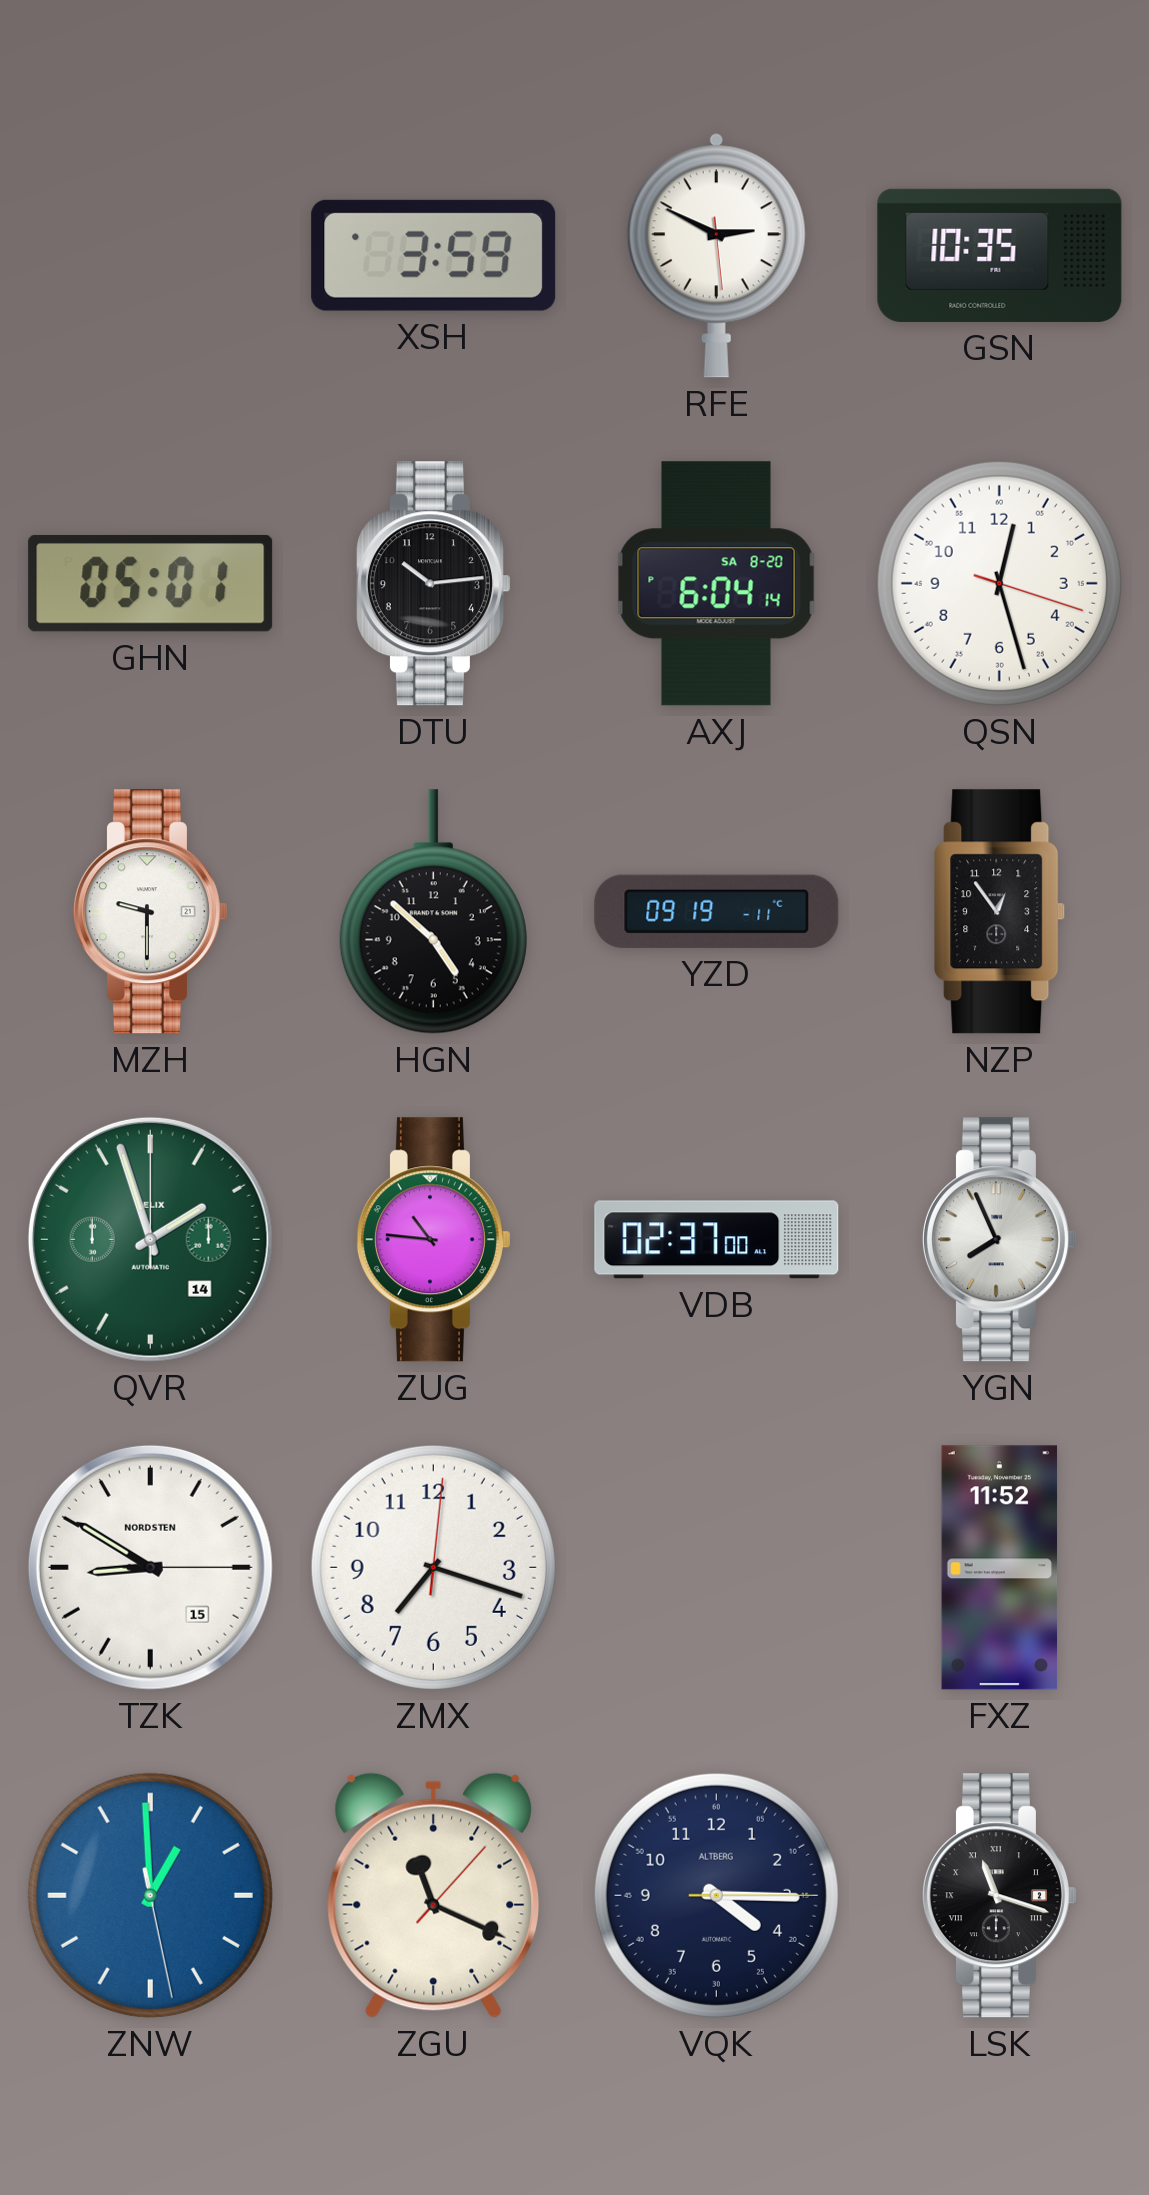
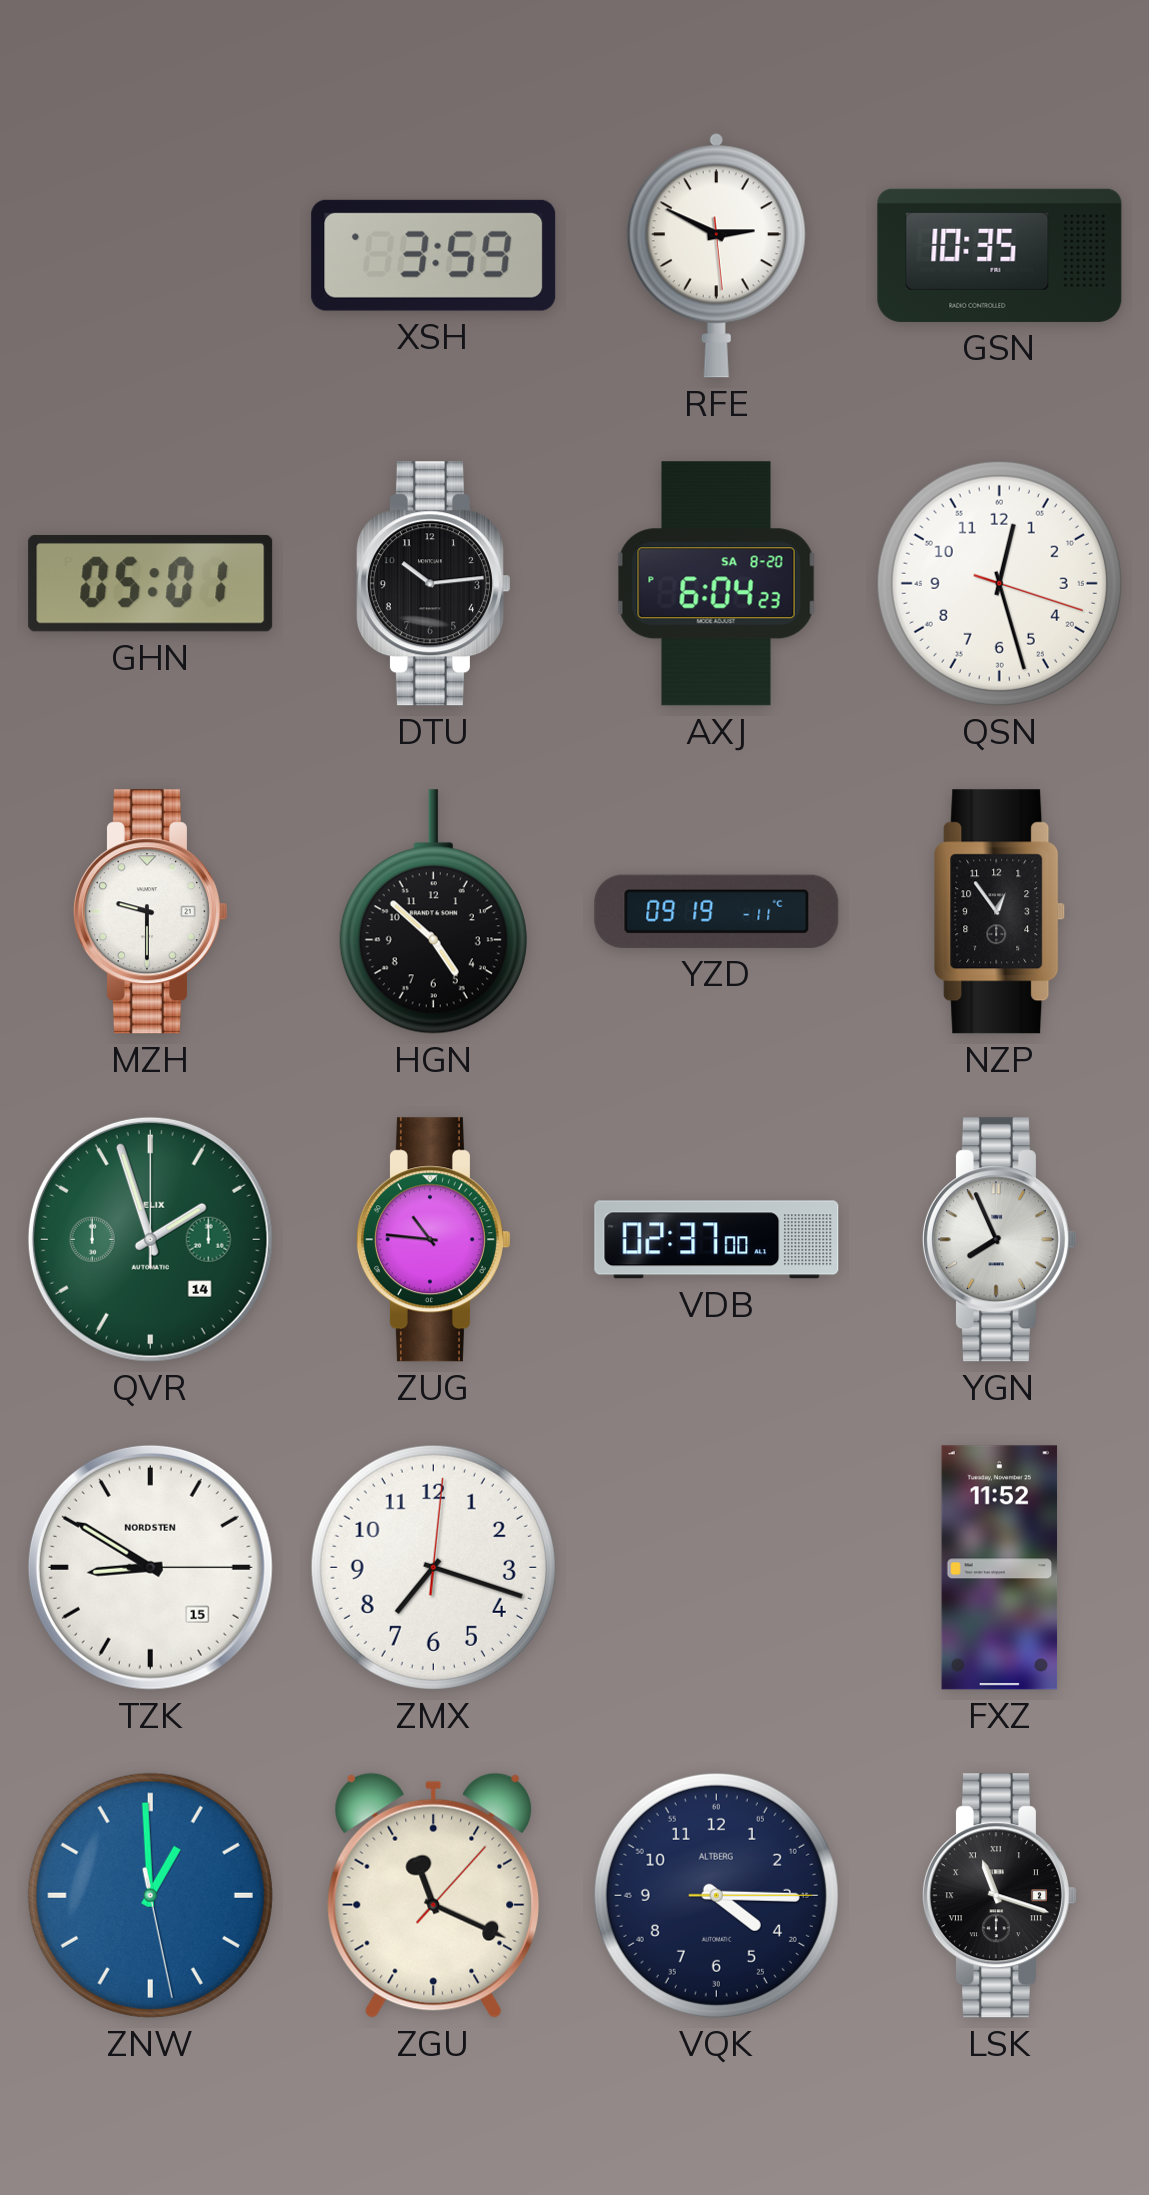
AXJ: 6:04:14 PM -> 6:04:23 PM (716, 584)
